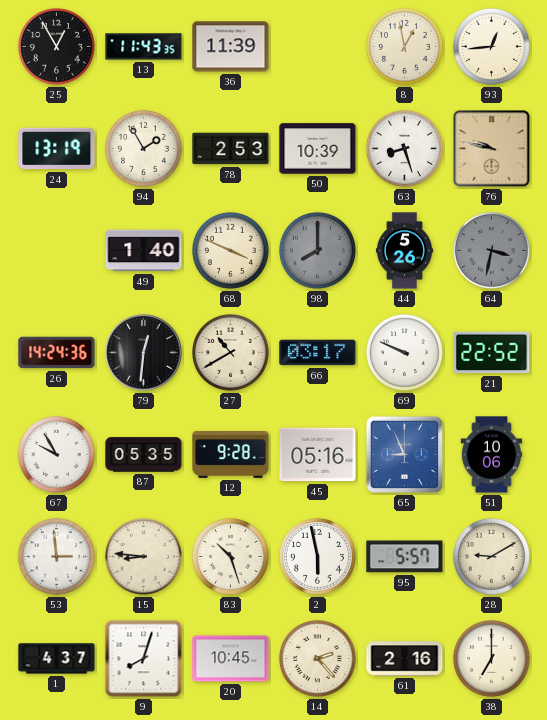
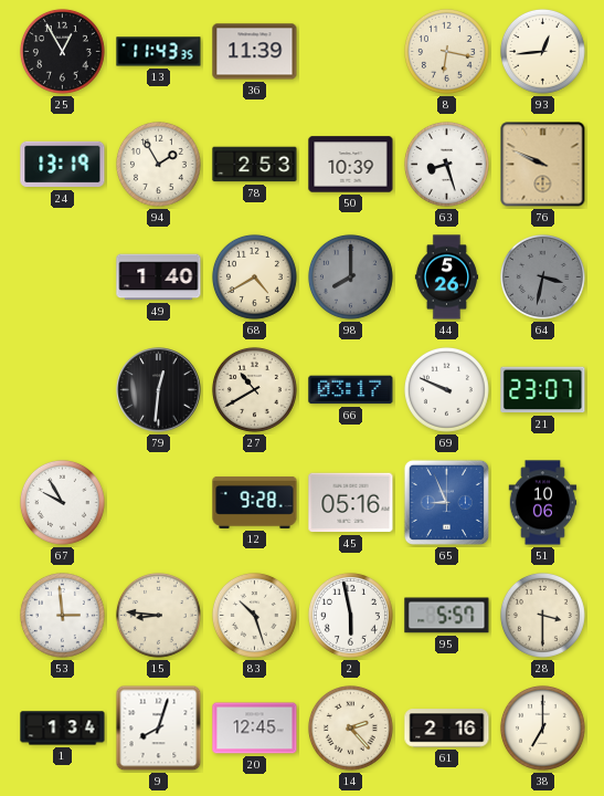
8: 12:58 -> 6:17 (446, 51)
76: 9:47 -> 9:49 (543, 165)
68: 3:49 -> 4:40 (254, 276)
26: 14:24 -> none (57, 353)
21: 22:52 -> 23:07 (543, 390)
87: 05:35 -> none (144, 455)
28: 9:10 -> 3:30 (542, 615)
1: 4:37 -> 1:34 (63, 729)
20: 10:45 -> 12:45 (255, 729)
